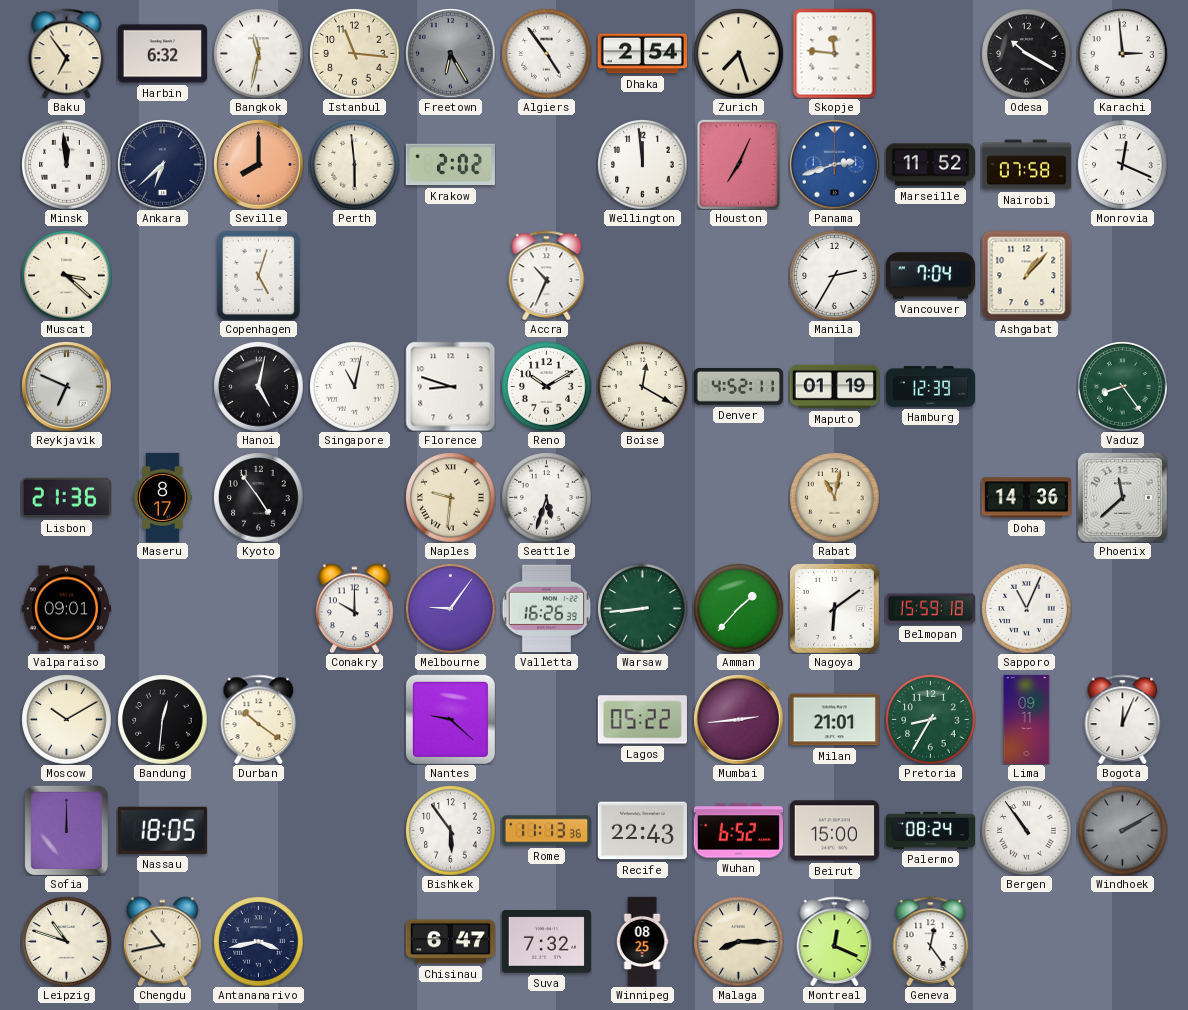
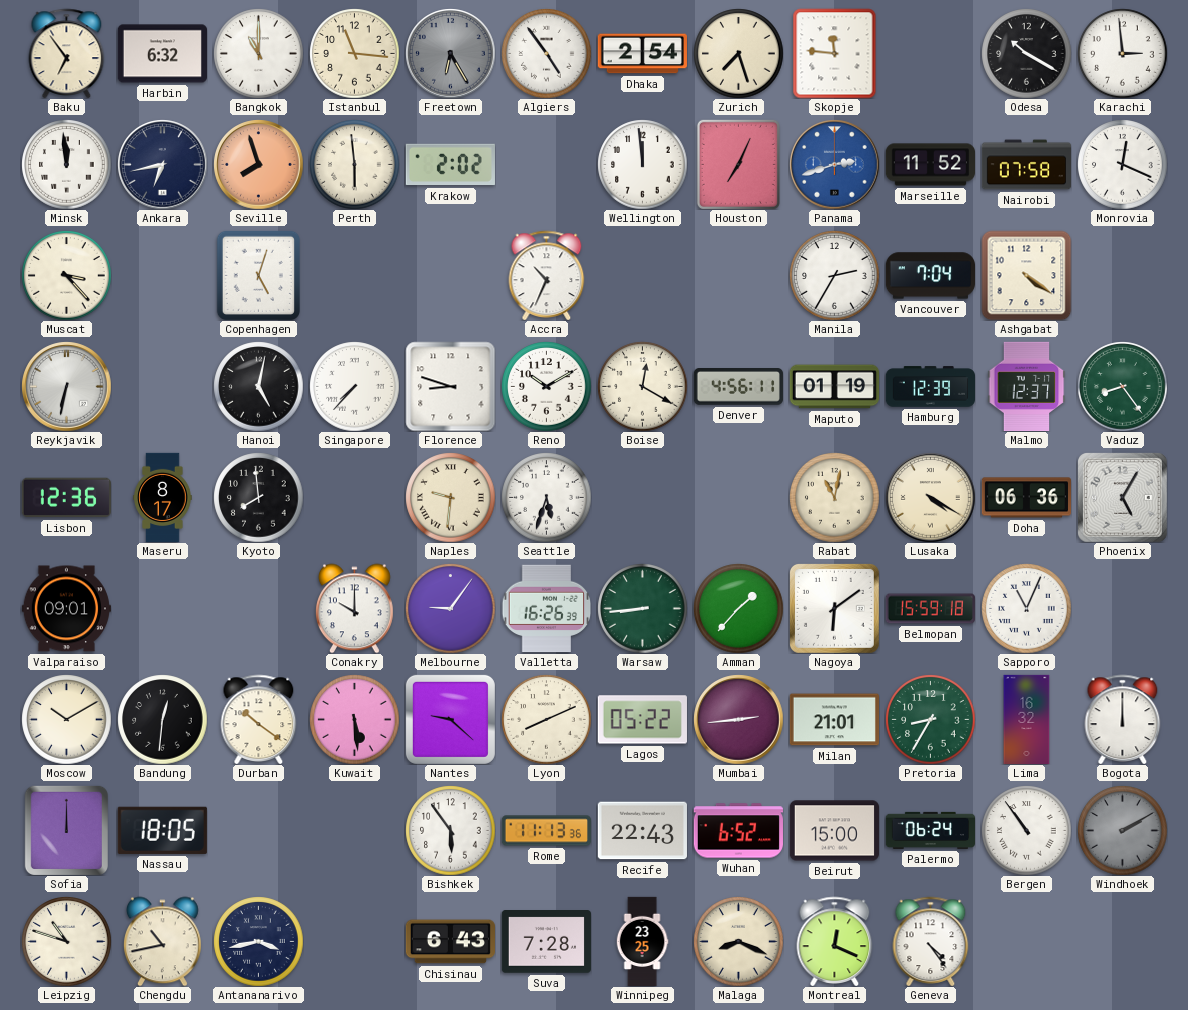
Bangkok: 11:32 -> 11:00 (258, 53)
Ankara: 6:38 -> 6:43 (162, 164)
Seville: 8:00 -> 7:57 (258, 164)
Muscat: 3:22 -> 3:23 (66, 275)
Ashgabat: 1:07 -> 4:21 (1026, 275)
Reykjavik: 6:49 -> 6:32 (66, 386)
Singapore: 11:02 -> 7:37 (354, 386)
Denver: 4:52 -> 4:56 (738, 387)
Malmo: none -> 12:37 (1027, 386)
Lisbon: 21:36 -> 12:36 (66, 498)
Kyoto: 4:54 -> 7:59 (258, 497)
Lusaka: none -> 4:20 (930, 497)
Doha: 14:36 -> 06:36 (1026, 498)
Phoenix: 11:38 -> 5:05 (1122, 497)
Kuwait: none -> 5:29 (354, 719)
Lyon: none -> 8:11 (546, 719)
Lima: 09:11 -> 16:32 (1027, 719)
Bogota: 12:04 -> 12:00 (1123, 719)
Palermo: 08:24 -> 06:24 (930, 830)
Chisinau: 6:47 -> 6:43 (450, 942)
Suva: 7:32 -> 7:28 (546, 942)
Winnipeg: 08:25 -> 23:25 (642, 941)
Malaga: 8:15 -> 8:19 (738, 941)
Geneva: 12:24 -> 4:24 (931, 941)
